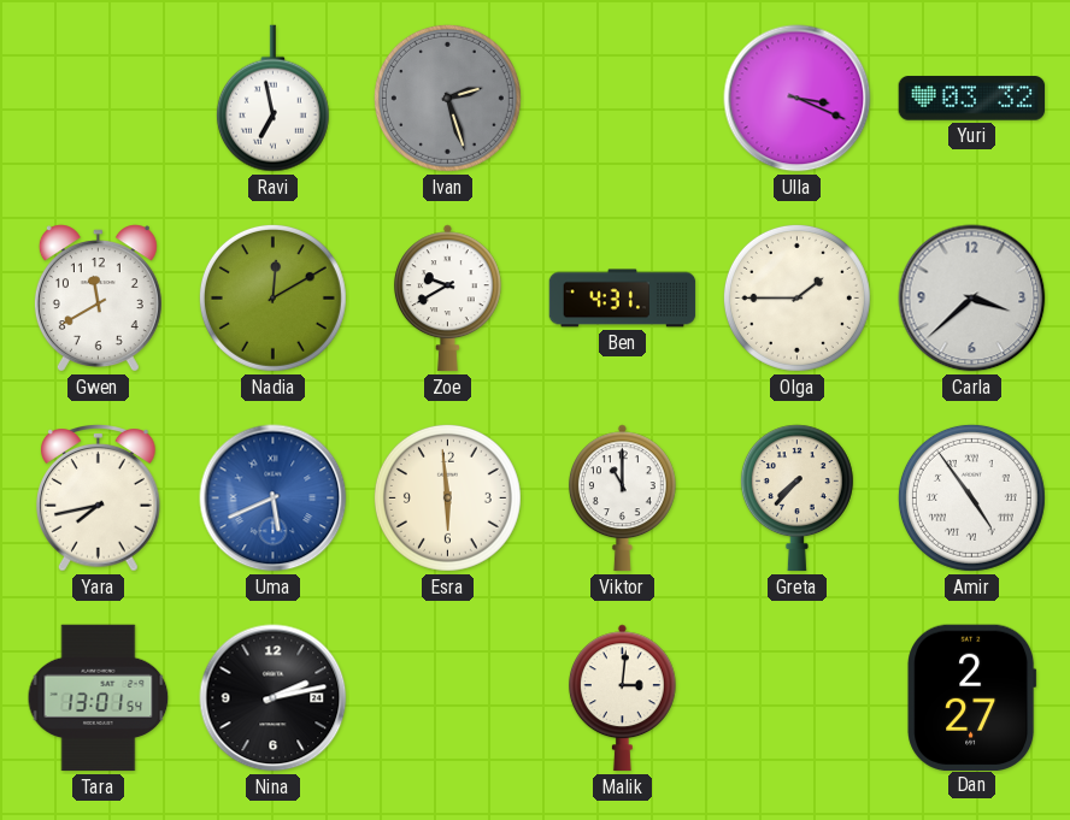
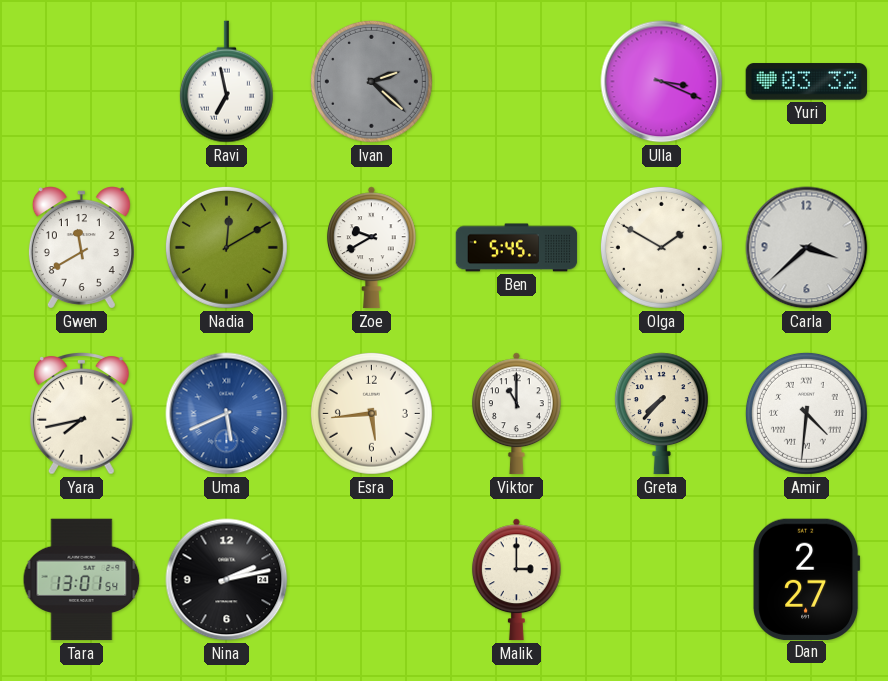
Ivan: 2:27 -> 2:22 (371, 81)
Ben: 4:31 -> 5:45 (517, 248)
Olga: 1:45 -> 1:50 (661, 247)
Esra: 5:59 -> 5:44 (371, 413)
Amir: 4:54 -> 4:31 (806, 413)
Malik: 3:01 -> 3:00 (516, 580)
